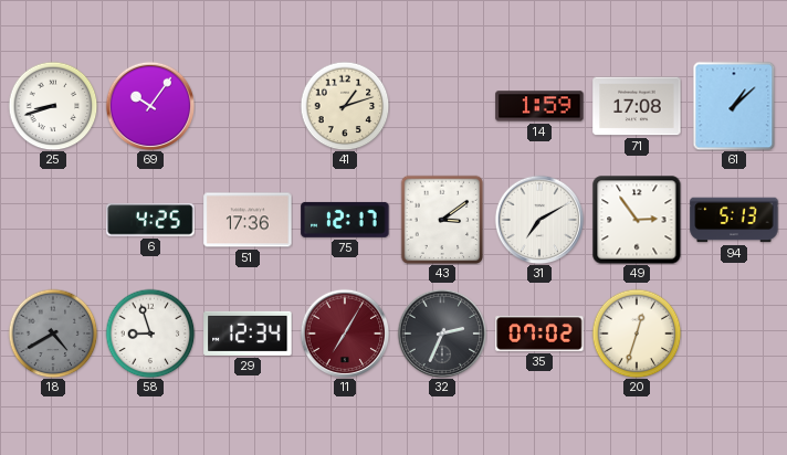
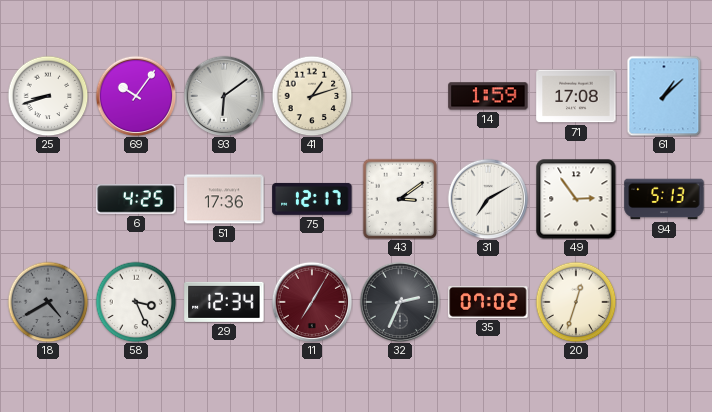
93: none -> 6:09 (224, 96)
58: 8:57 -> 3:26 (136, 302)
